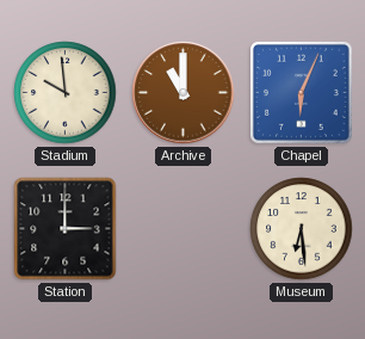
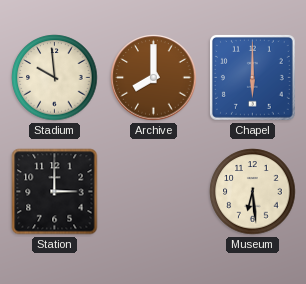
Archive: 11:00 -> 8:00 (154, 78)
Chapel: 6:04 -> 6:00 (252, 77)
